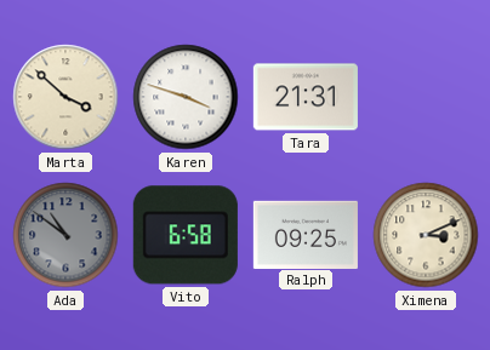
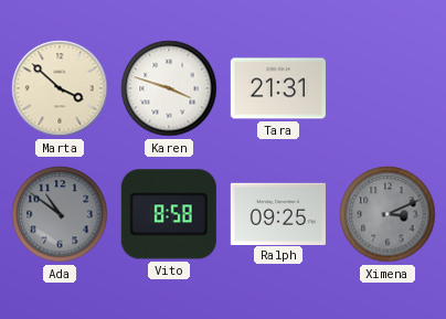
Vito: 6:58 -> 8:58 (169, 214)
Ximena dial: cream -> grey (387, 214)
